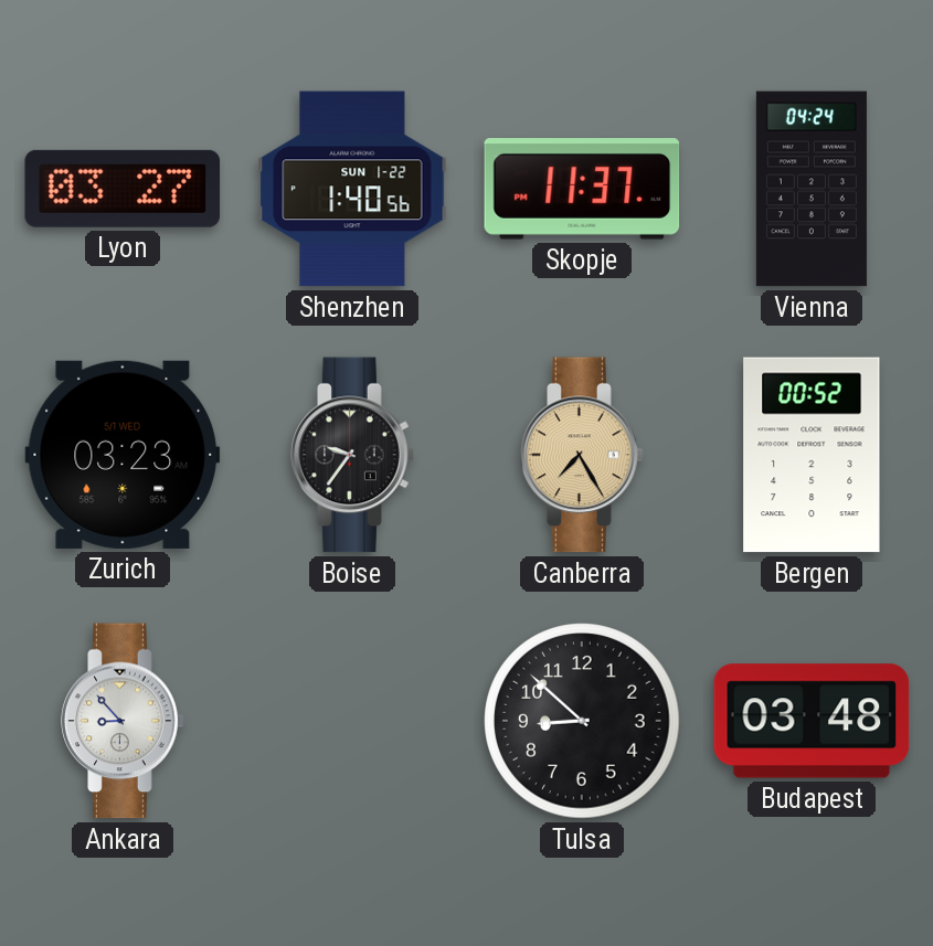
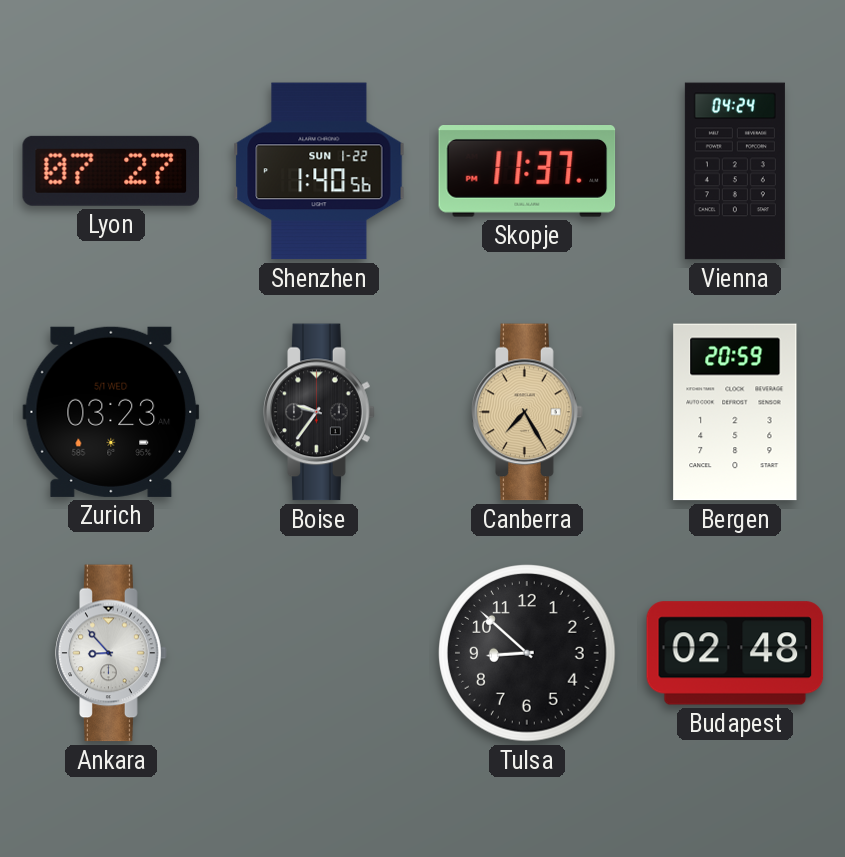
Lyon: 03:27 -> 07:27 (111, 171)
Bergen: 00:52 -> 20:59 (735, 412)
Budapest: 03:48 -> 02:48 (735, 653)
